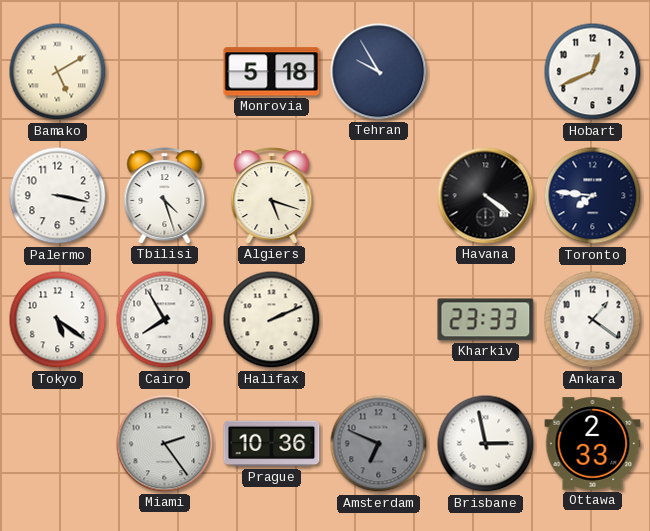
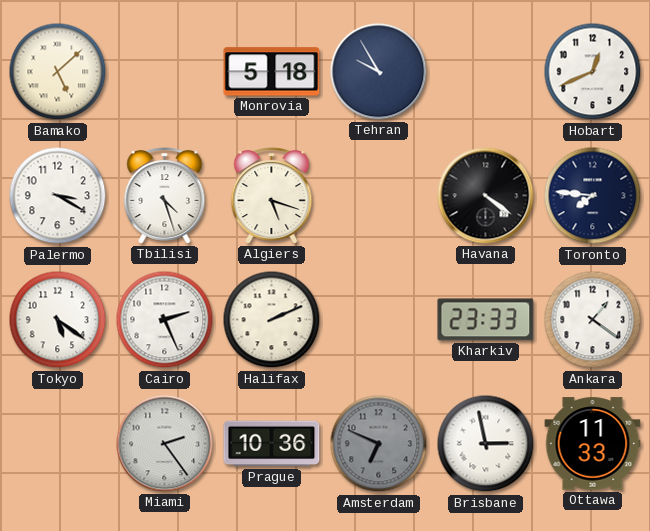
Bamako: 5:10 -> 5:08 (58, 72)
Palermo: 3:17 -> 3:20 (58, 196)
Cairo: 7:55 -> 2:26 (165, 320)
Ottawa: 2:33 -> 11:33 (593, 444)
